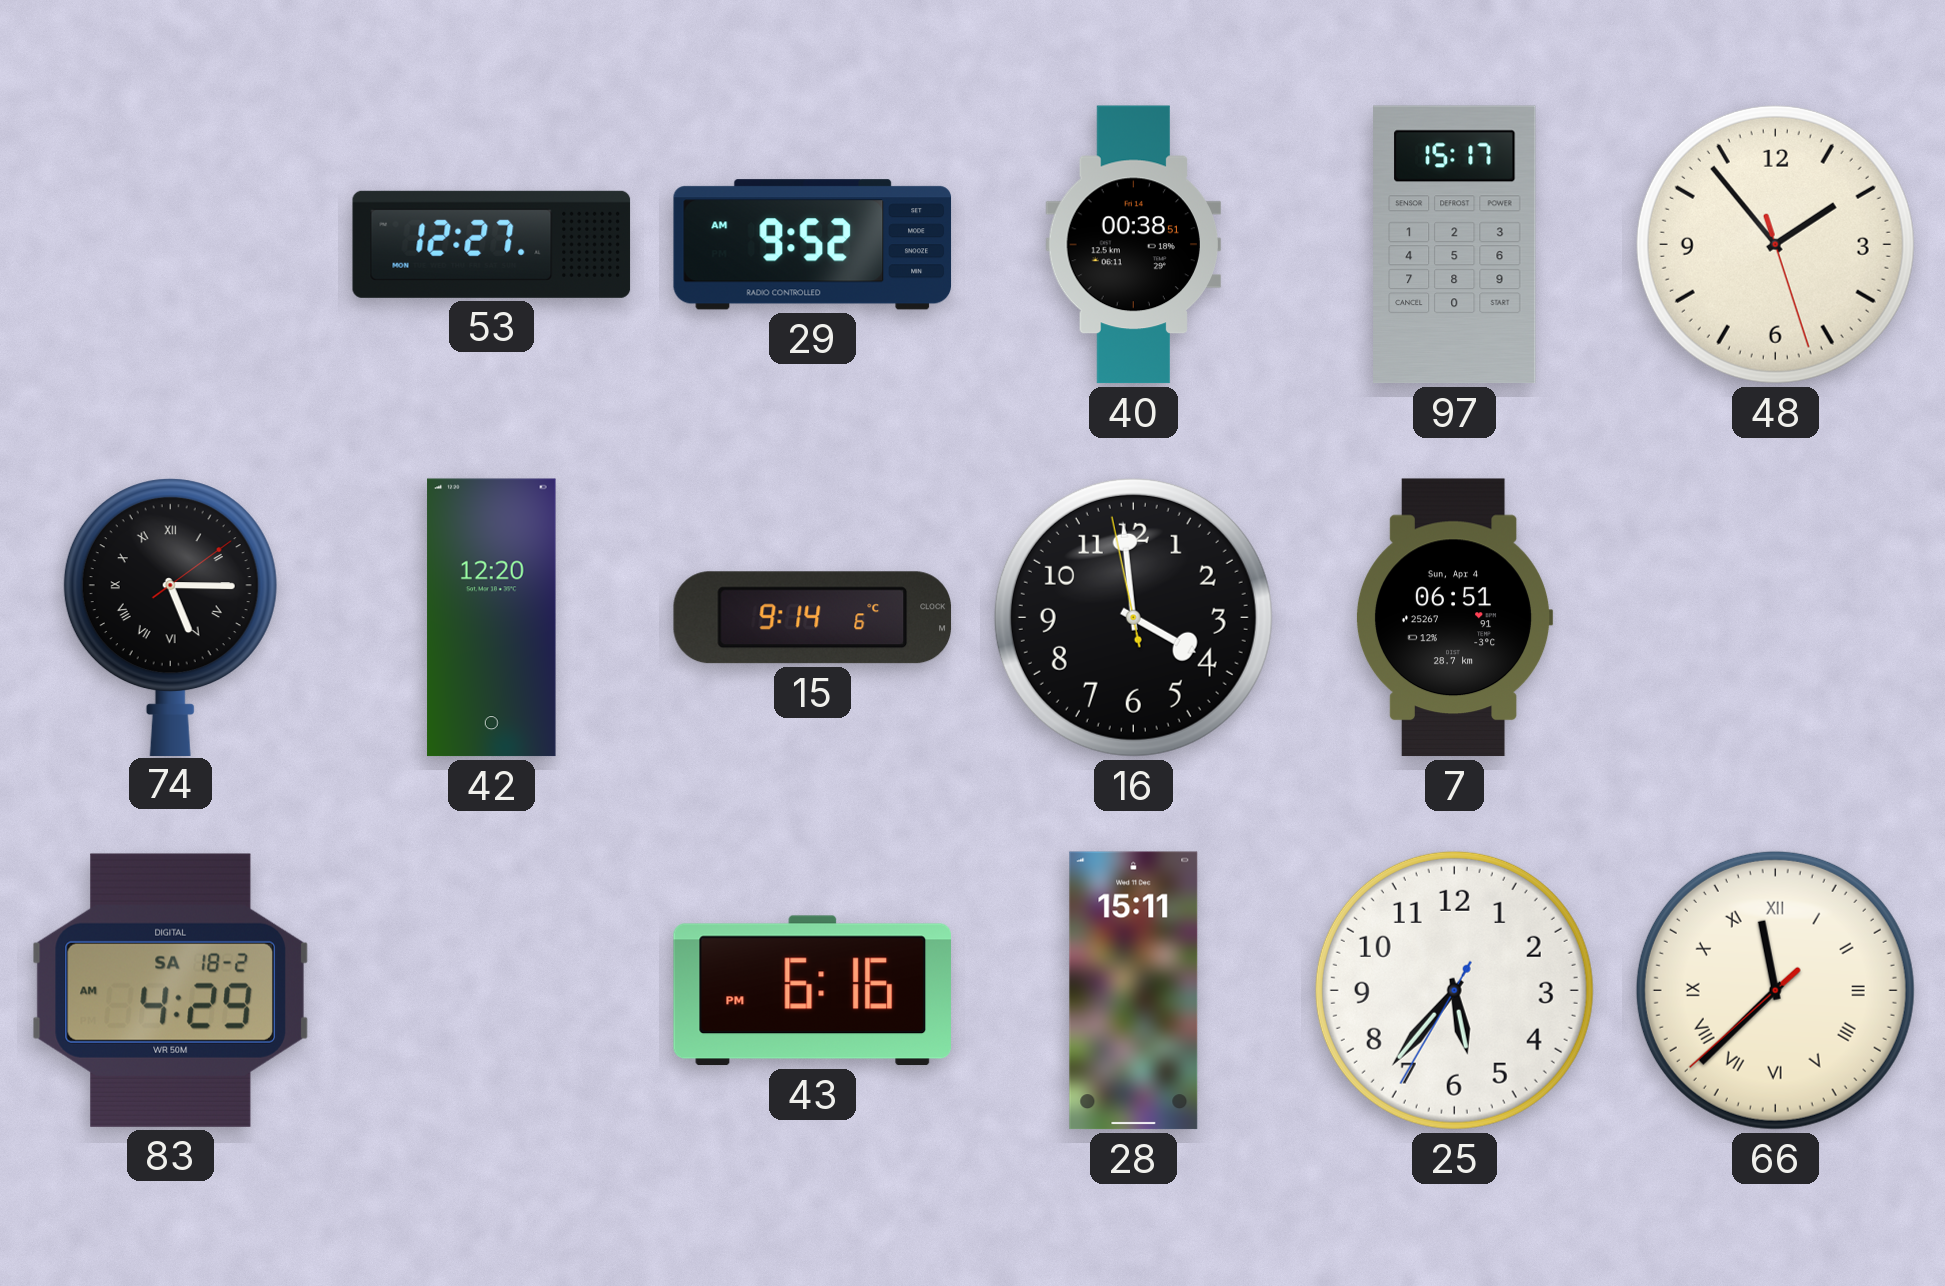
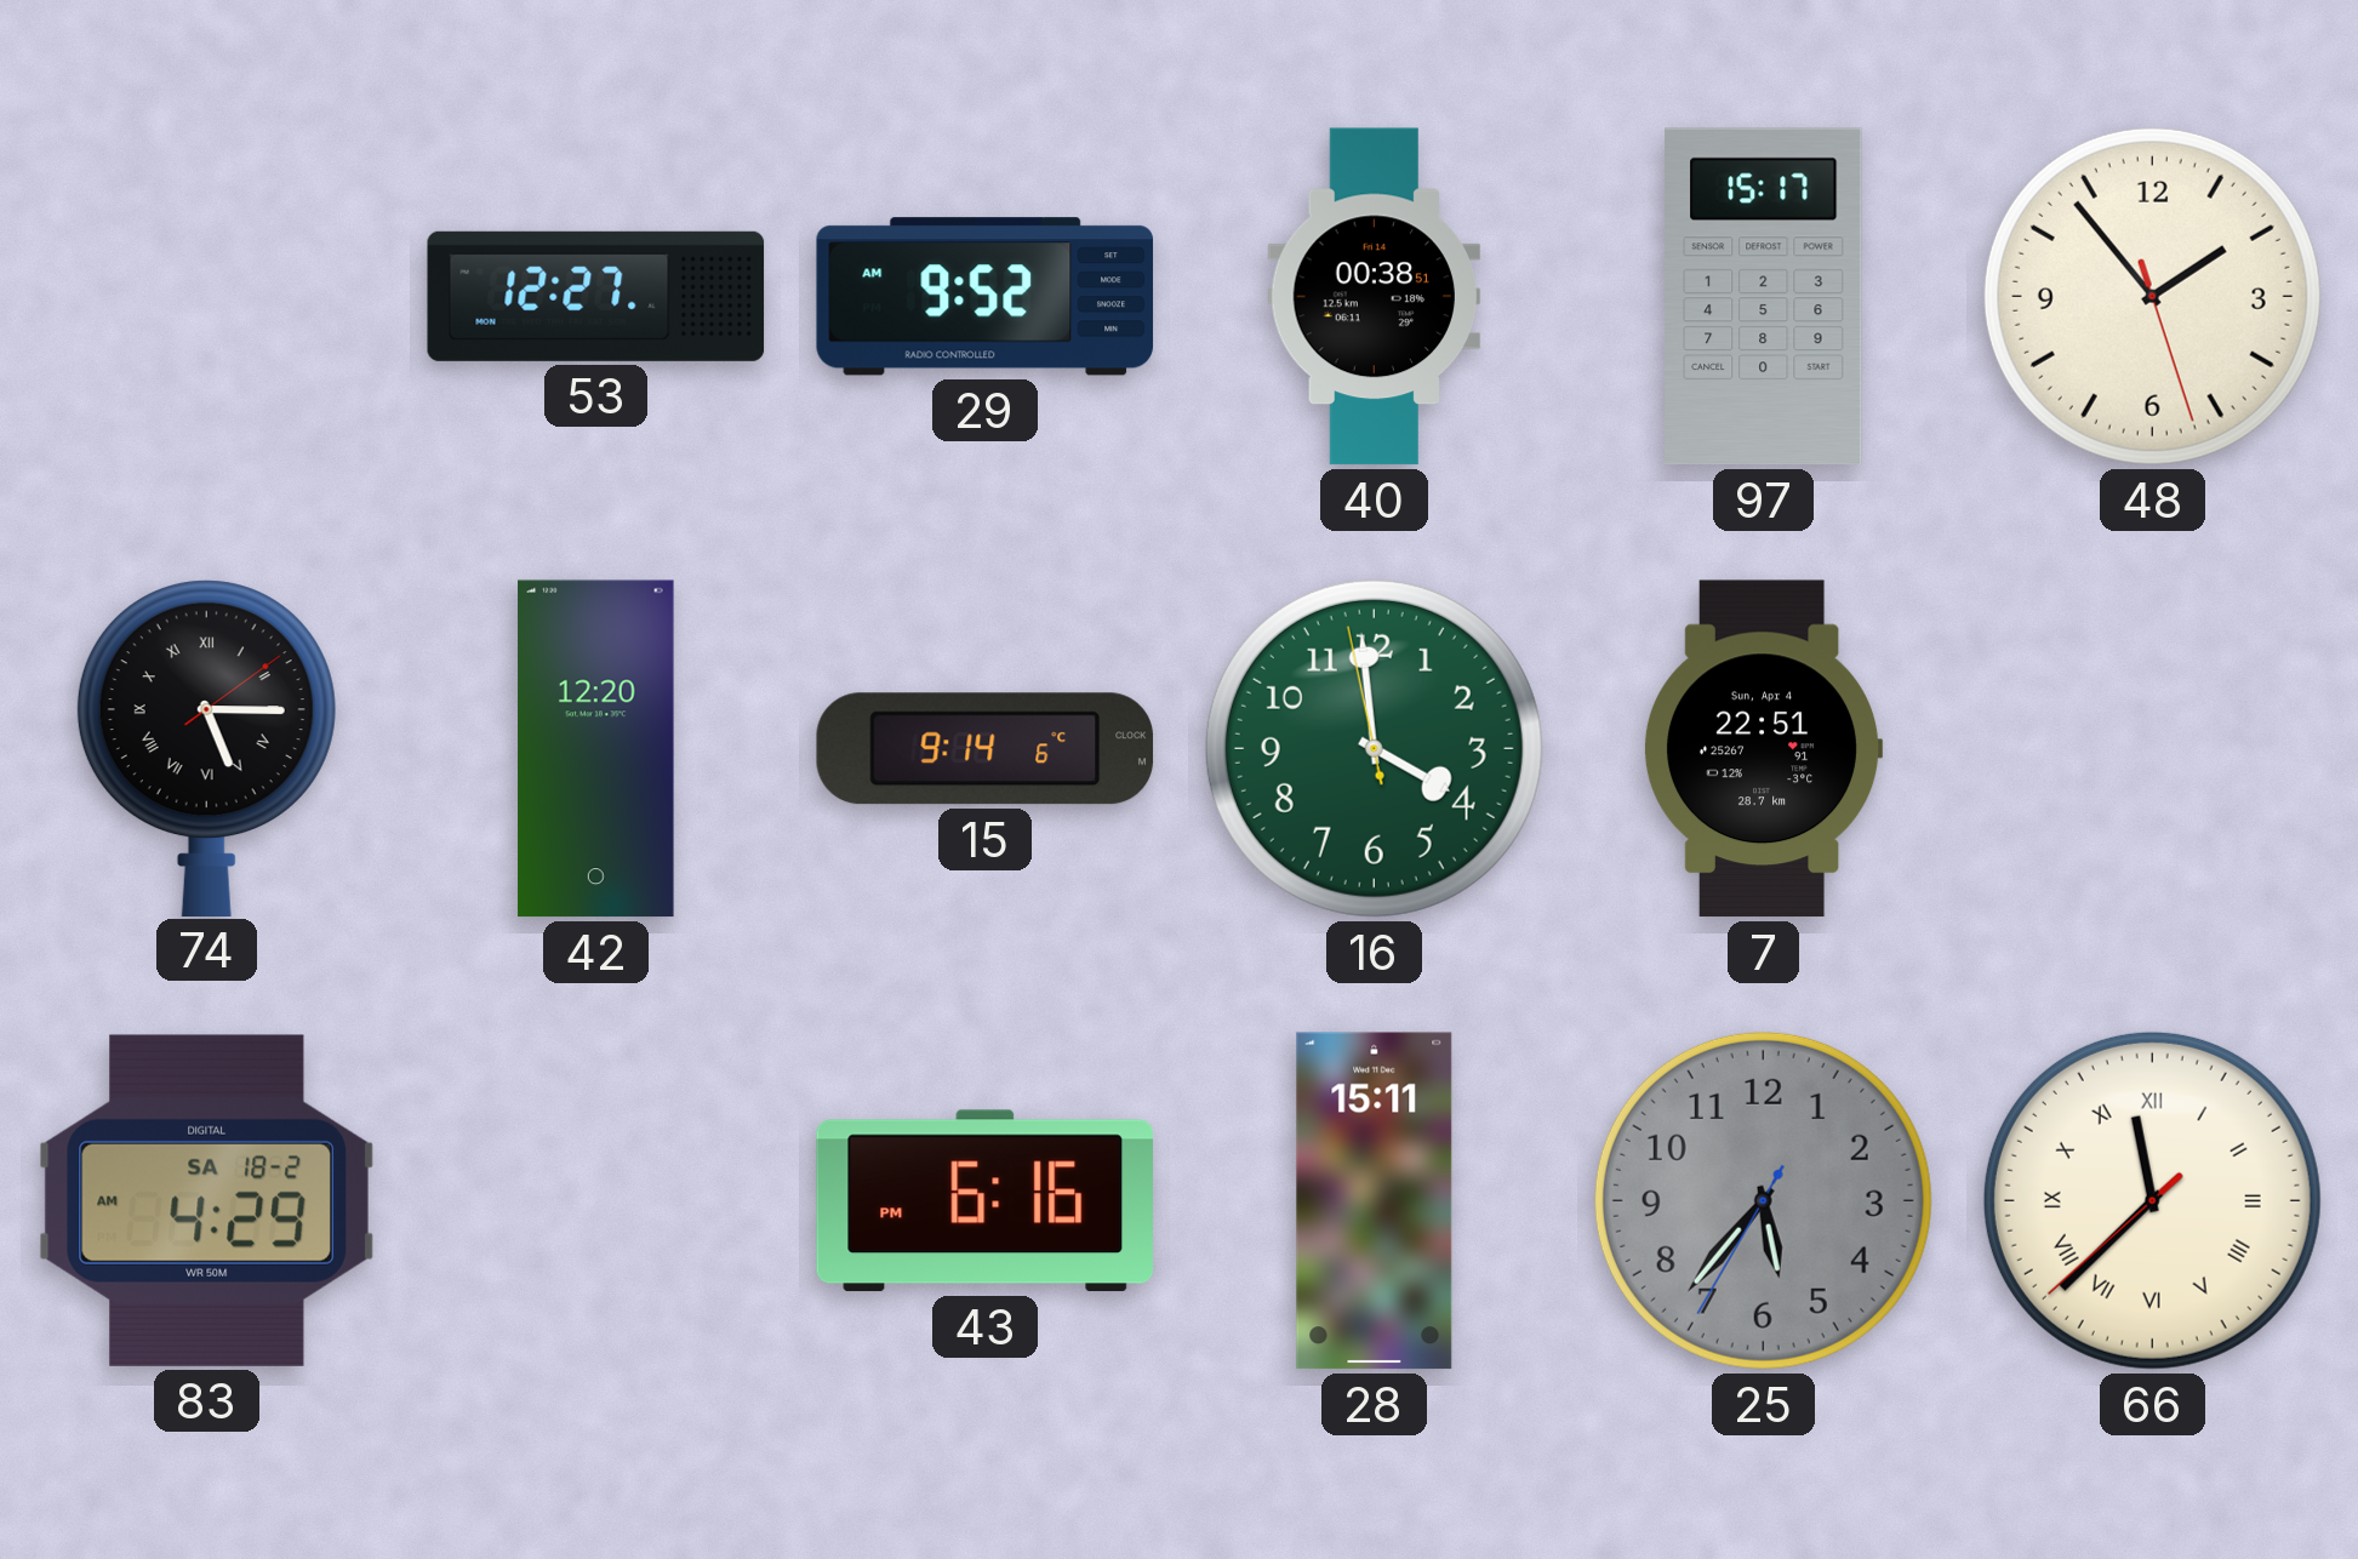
16 dial: black -> green (1374, 748)
7: 06:51 -> 22:51 (1763, 749)
25 dial: white -> grey (1763, 1200)
